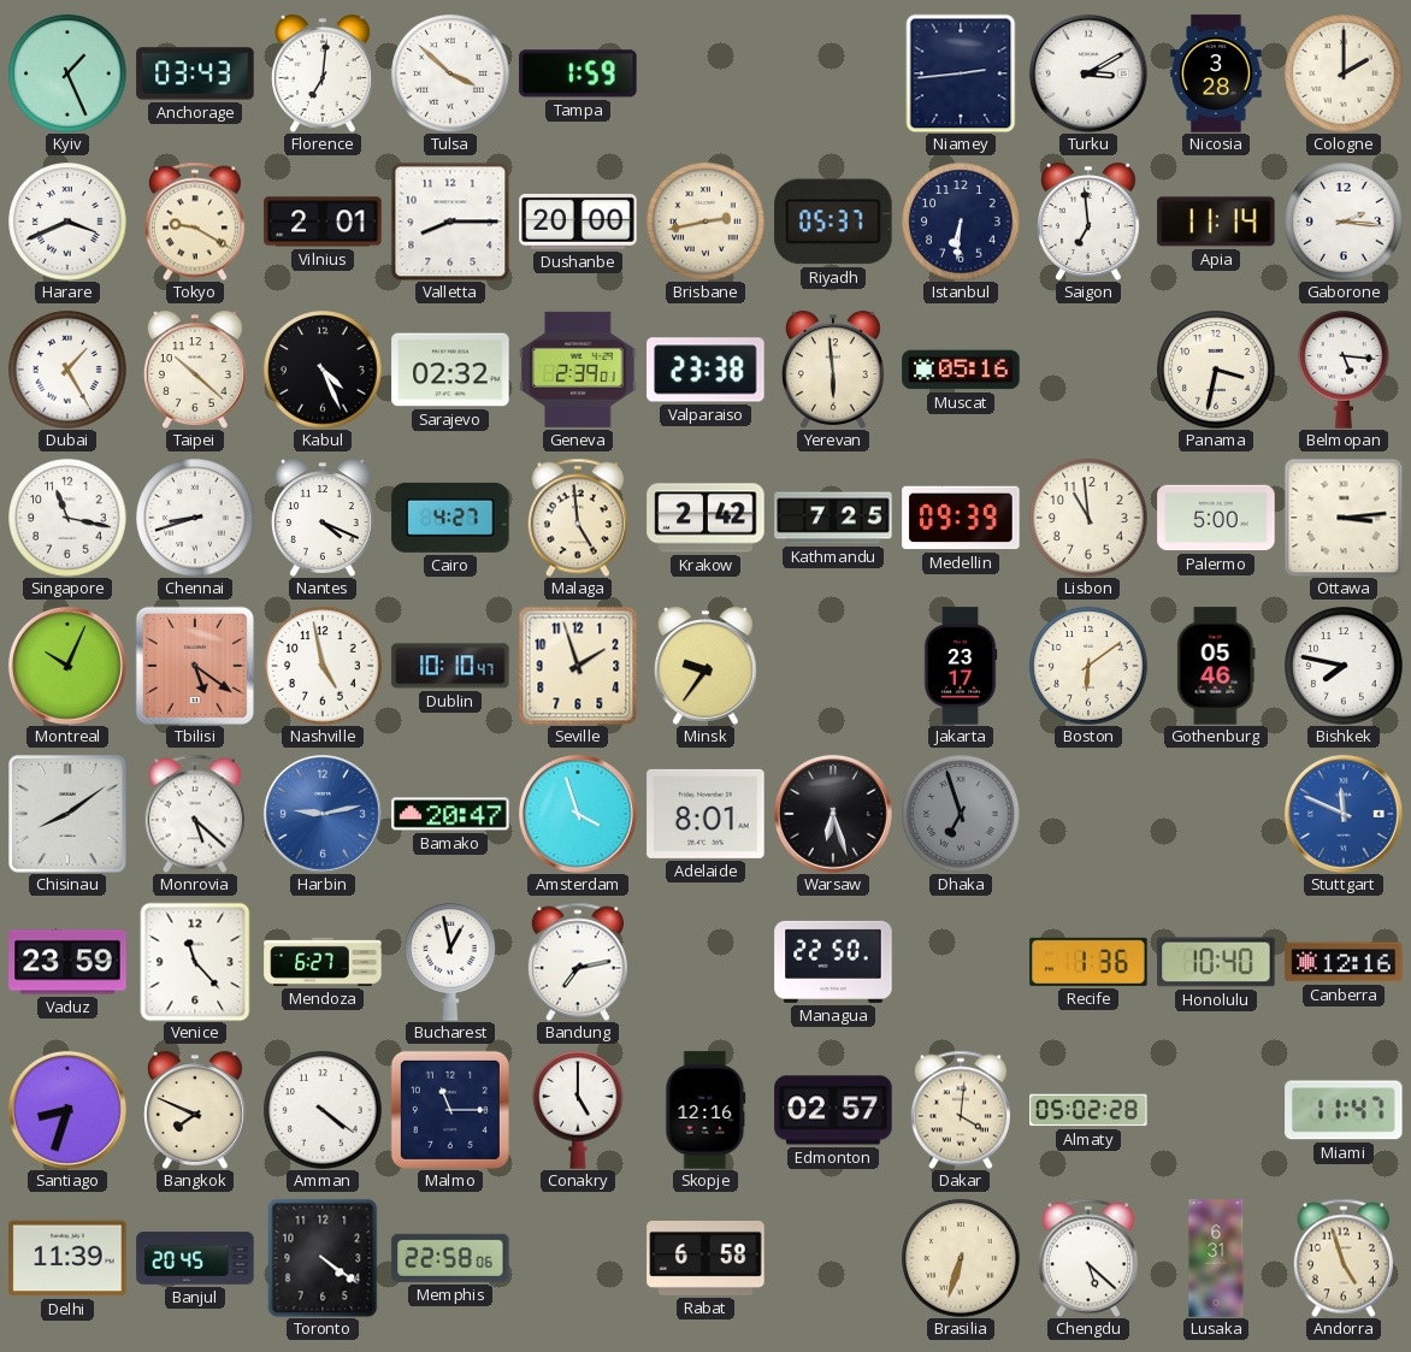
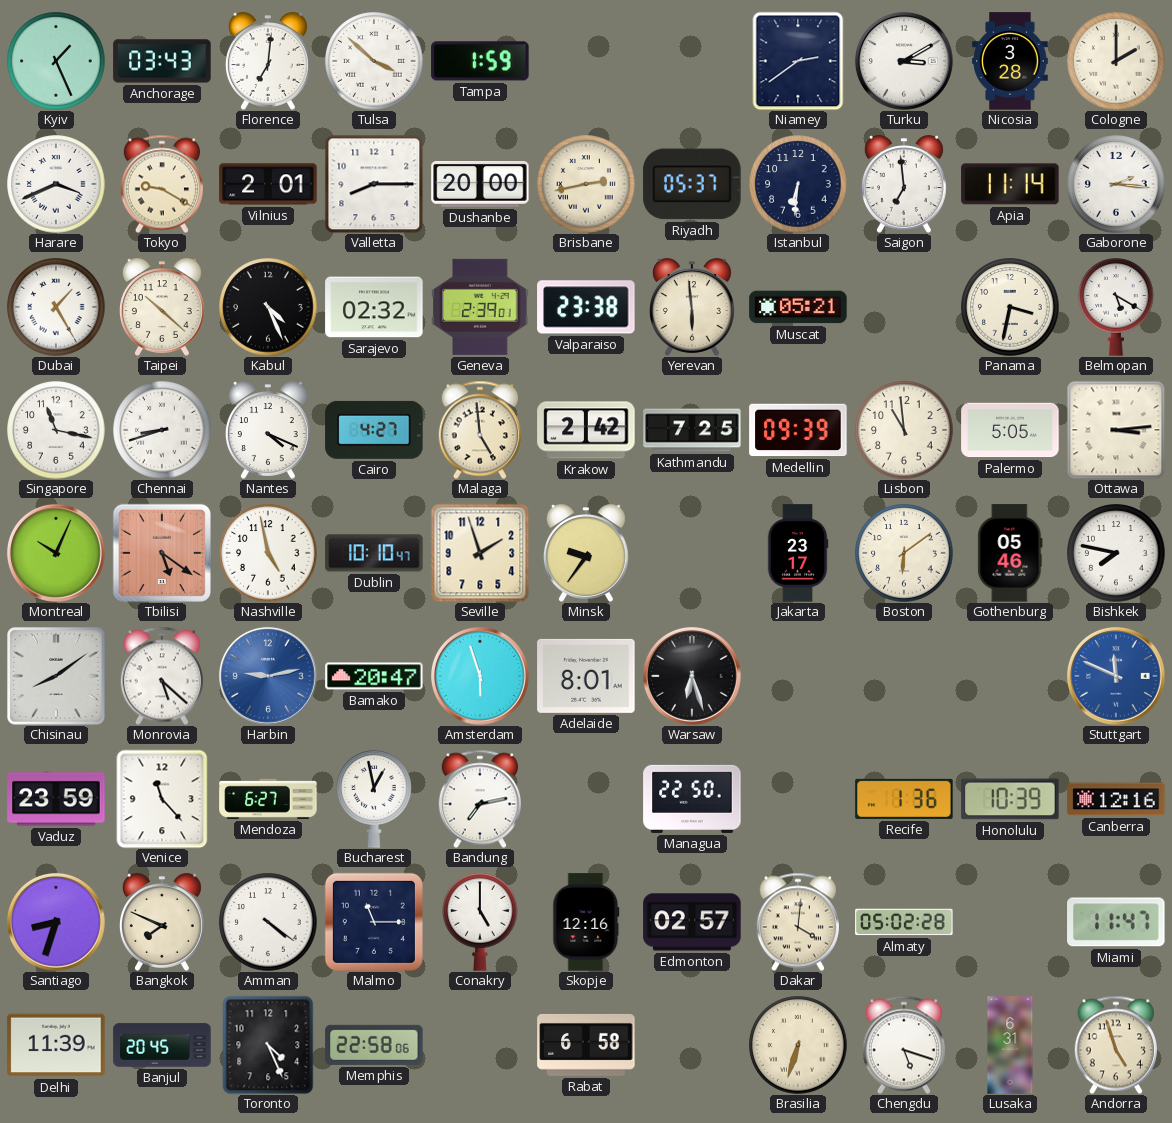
Niamey: 2:44 -> 2:39 (798, 61)
Muscat: 05:16 -> 05:21 (798, 307)
Belmopan: 5:16 -> 5:20 (1116, 307)
Palermo: 5:00 -> 5:05 (1010, 430)
Amsterdam: 3:57 -> 5:57 (480, 676)
Dhaka: 6:57 -> none (961, 814)
Honolulu: 10:40 -> 10:39 (1010, 799)
Toronto: 4:21 -> 4:26 (268, 1045)
Chengdu: 5:22 -> 5:18 (904, 1045)
